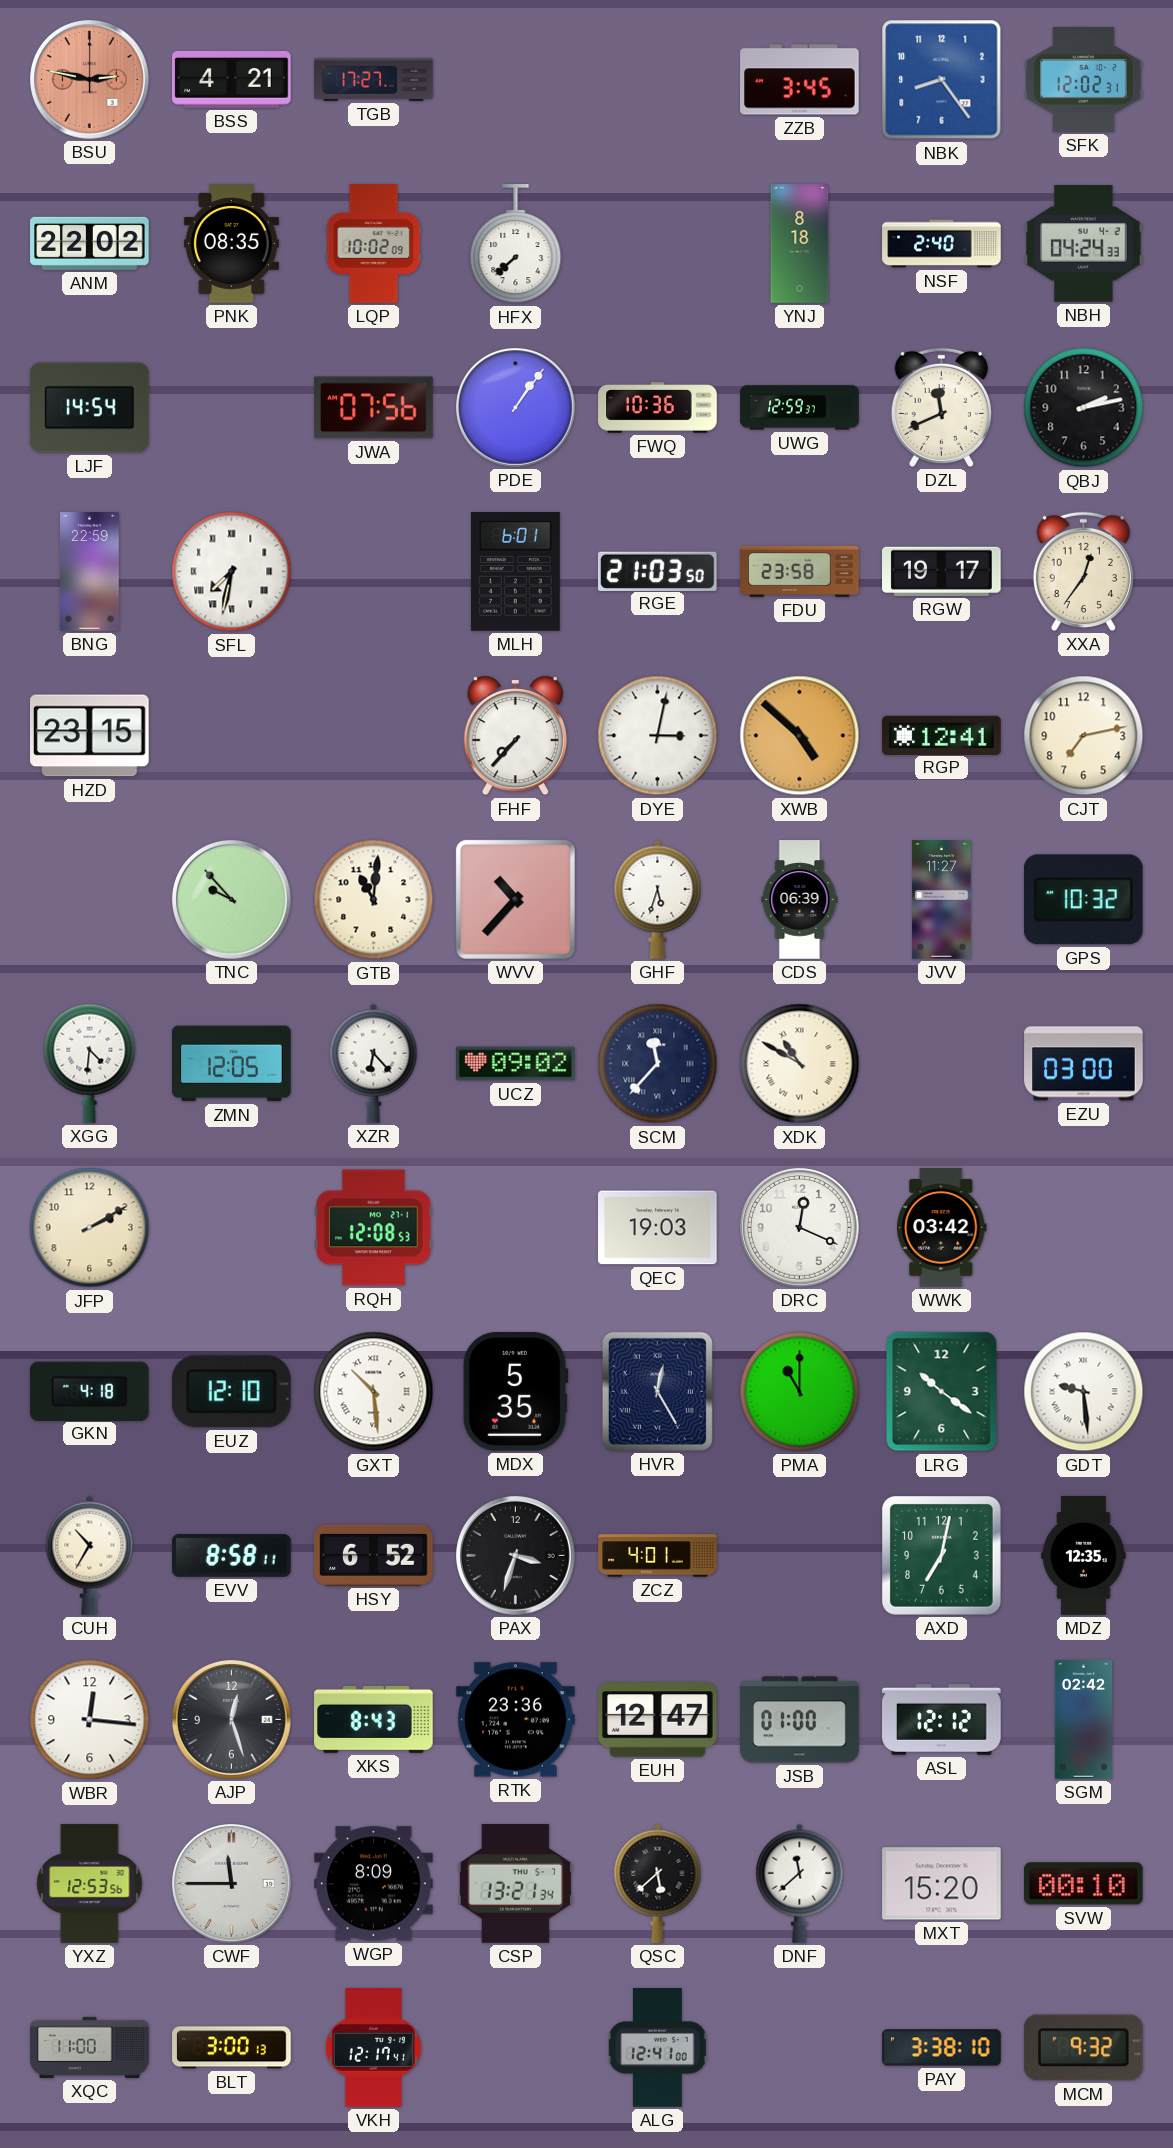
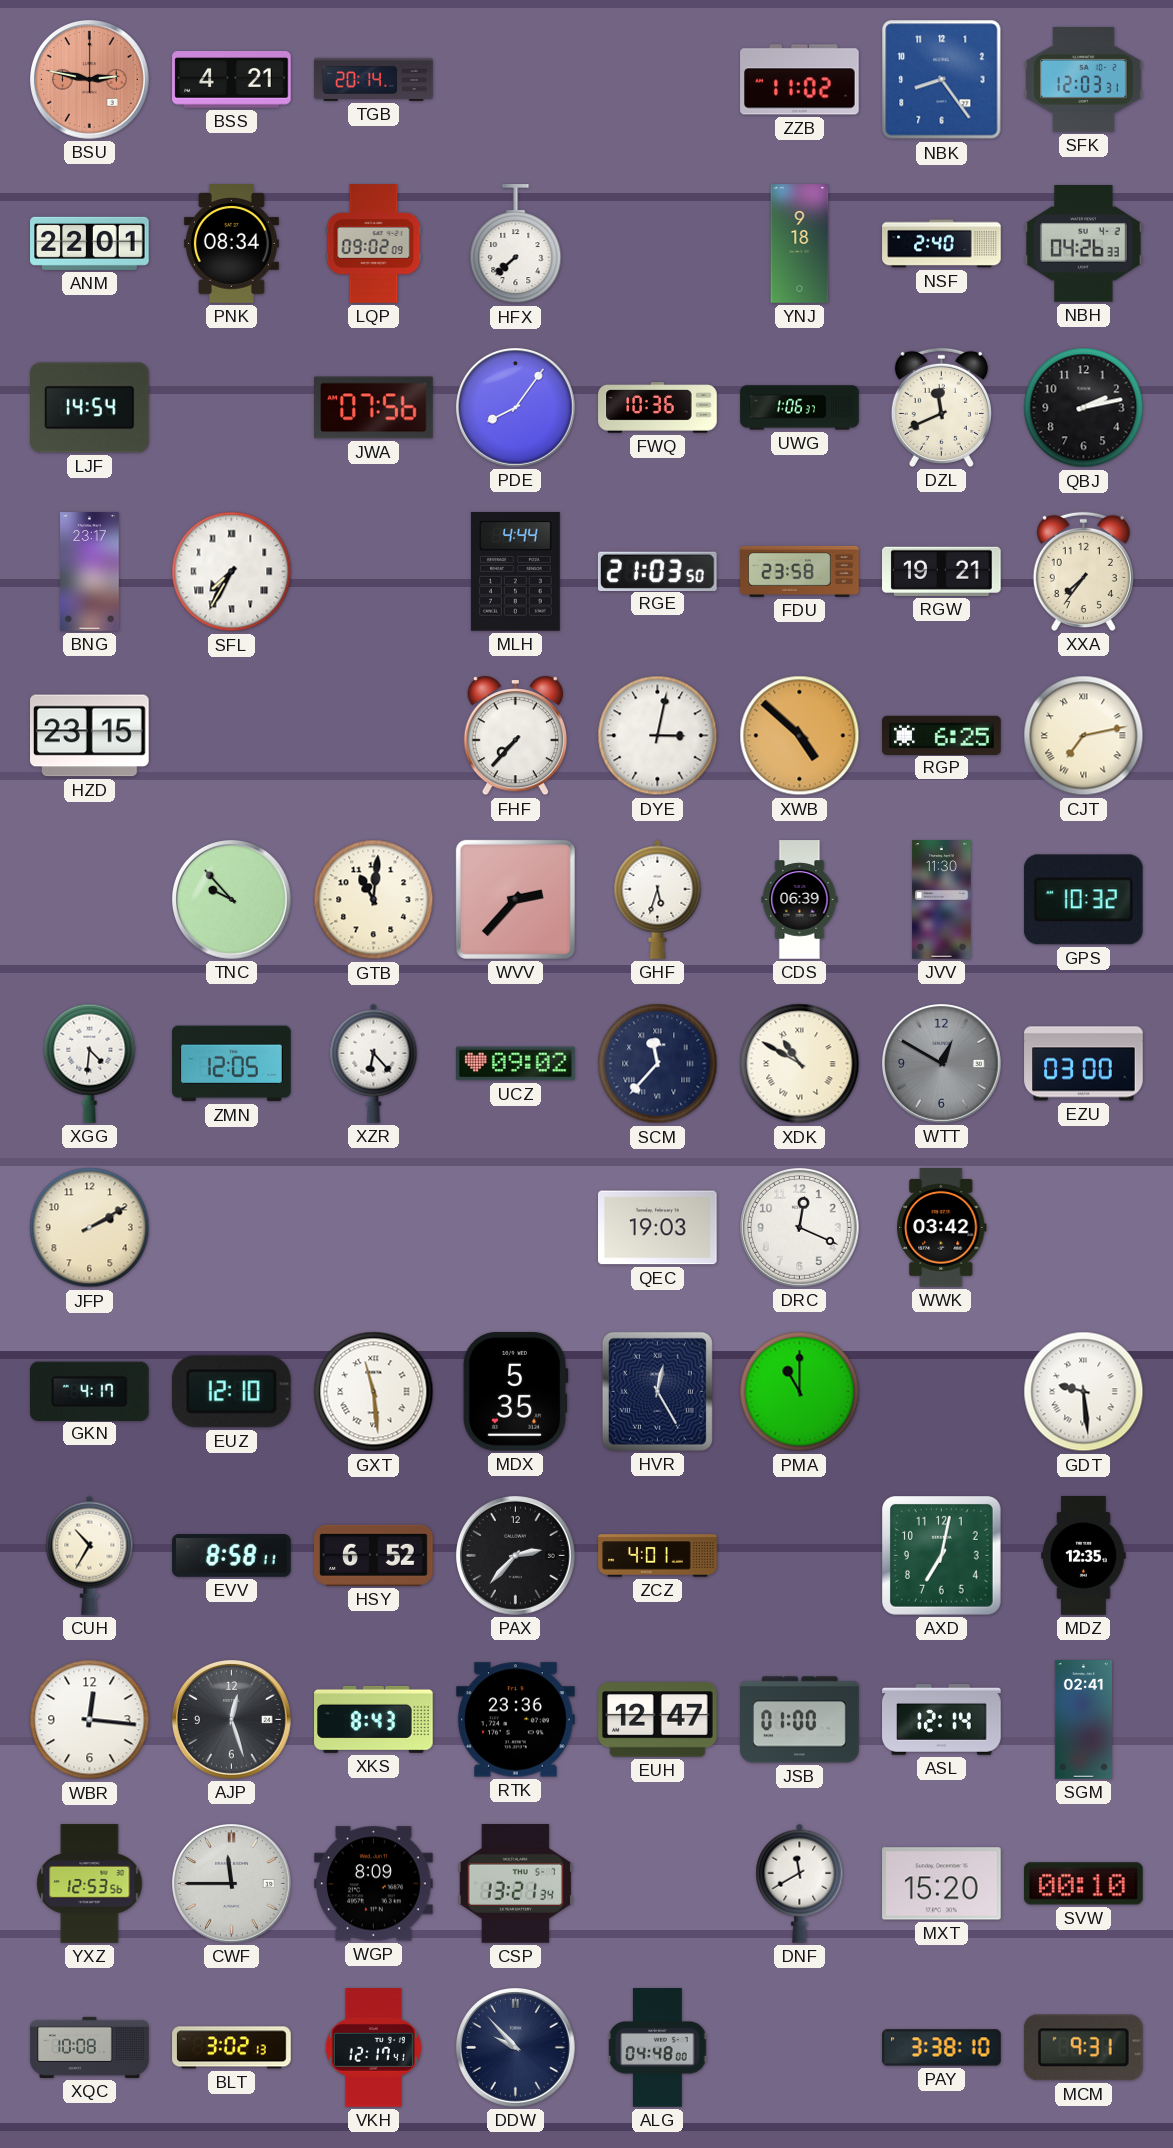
TGB: 17:27 -> 20:14 (374, 79)
ZZB: 3:45 -> 11:02 (800, 80)
SFK: 12:02 -> 12:03 (1084, 79)
ANM: 22:02 -> 22:01 (90, 243)
PNK: 08:35 -> 08:34 (231, 244)
LQP: 10:02 -> 09:02 (374, 244)
YNJ: 8:18 -> 9:18 (800, 244)
NBH: 04:24 -> 04:26 (1084, 244)
PDE: 1:06 -> 8:06 (516, 408)
UWG: 12:59 -> 1:06 (800, 408)
BNG: 22:59 -> 23:17 (90, 572)
SFL: 7:32 -> 7:35 (232, 572)
MLH: 6:01 -> 4:44 (515, 572)
RGW: 19:17 -> 19:21 (942, 571)
XXA: 12:36 -> 7:36 (1083, 571)
RGP: 12:41 -> 6:25 (942, 735)
CJT numerals: Arabic -> Roman (1084, 736)
WVV: 10:37 -> 2:37 (515, 899)
JVV: 11:27 -> 11:30 (942, 900)
WTT: none -> 12:50 (942, 1064)
RQH: 12:08 -> none (374, 1228)
GKN: 4:18 -> 4:17 (90, 1391)
GXT: 10:29 -> 11:29 (374, 1392)
LRG: 10:21 -> none (942, 1392)
PAX: 3:33 -> 2:37 (516, 1556)
ASL: 12:12 -> 12:14 (942, 1719)
SGM: 02:42 -> 02:41 (1083, 1720)
QSC: 5:38 -> none (658, 1883)
DNF: 11:38 -> 11:40 (800, 1883)
XQC: 11:00 -> 10:08 (90, 2047)
BLT: 3:00 -> 3:02 (232, 2048)
DDW: none -> 9:53 (516, 2048)
ALG: 12:41 -> 04:48 (658, 2048)
MCM: 9:32 -> 9:31 (1083, 2048)
